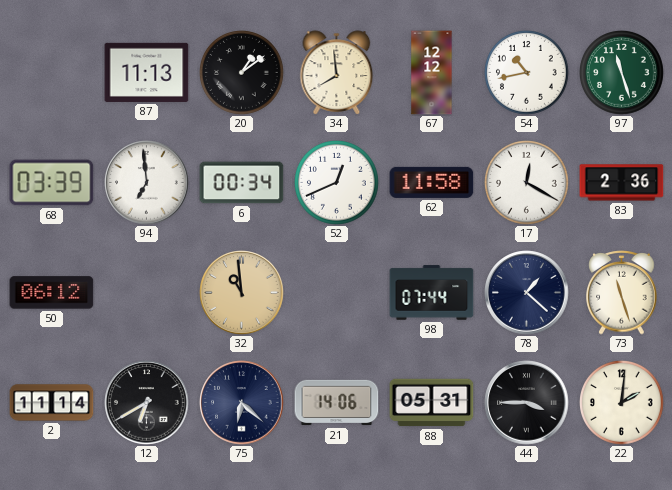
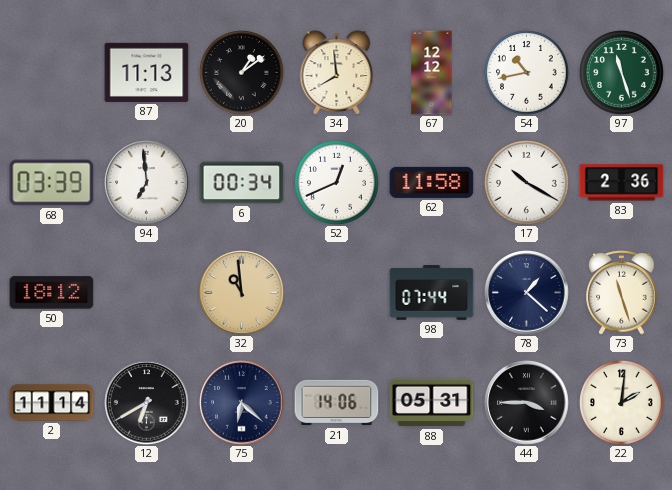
17: 12:20 -> 10:20 (527, 183)
50: 06:12 -> 18:12 (52, 293)
